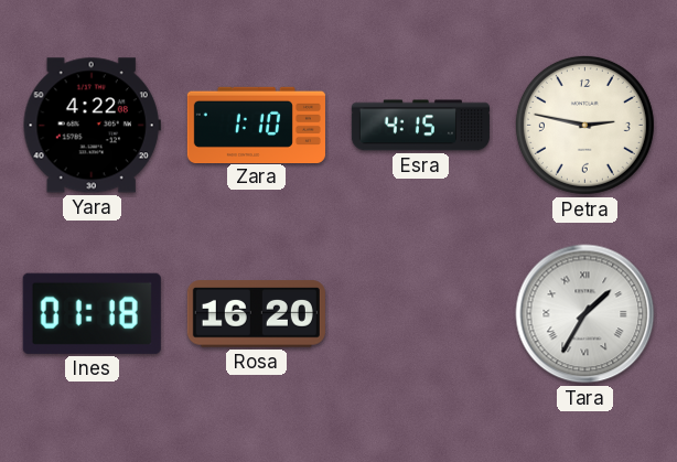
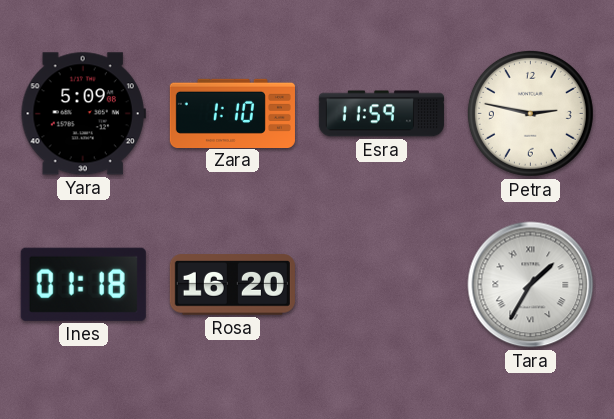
Yara: 4:22 -> 5:09 (83, 114)
Esra: 4:15 -> 11:59 (381, 114)
